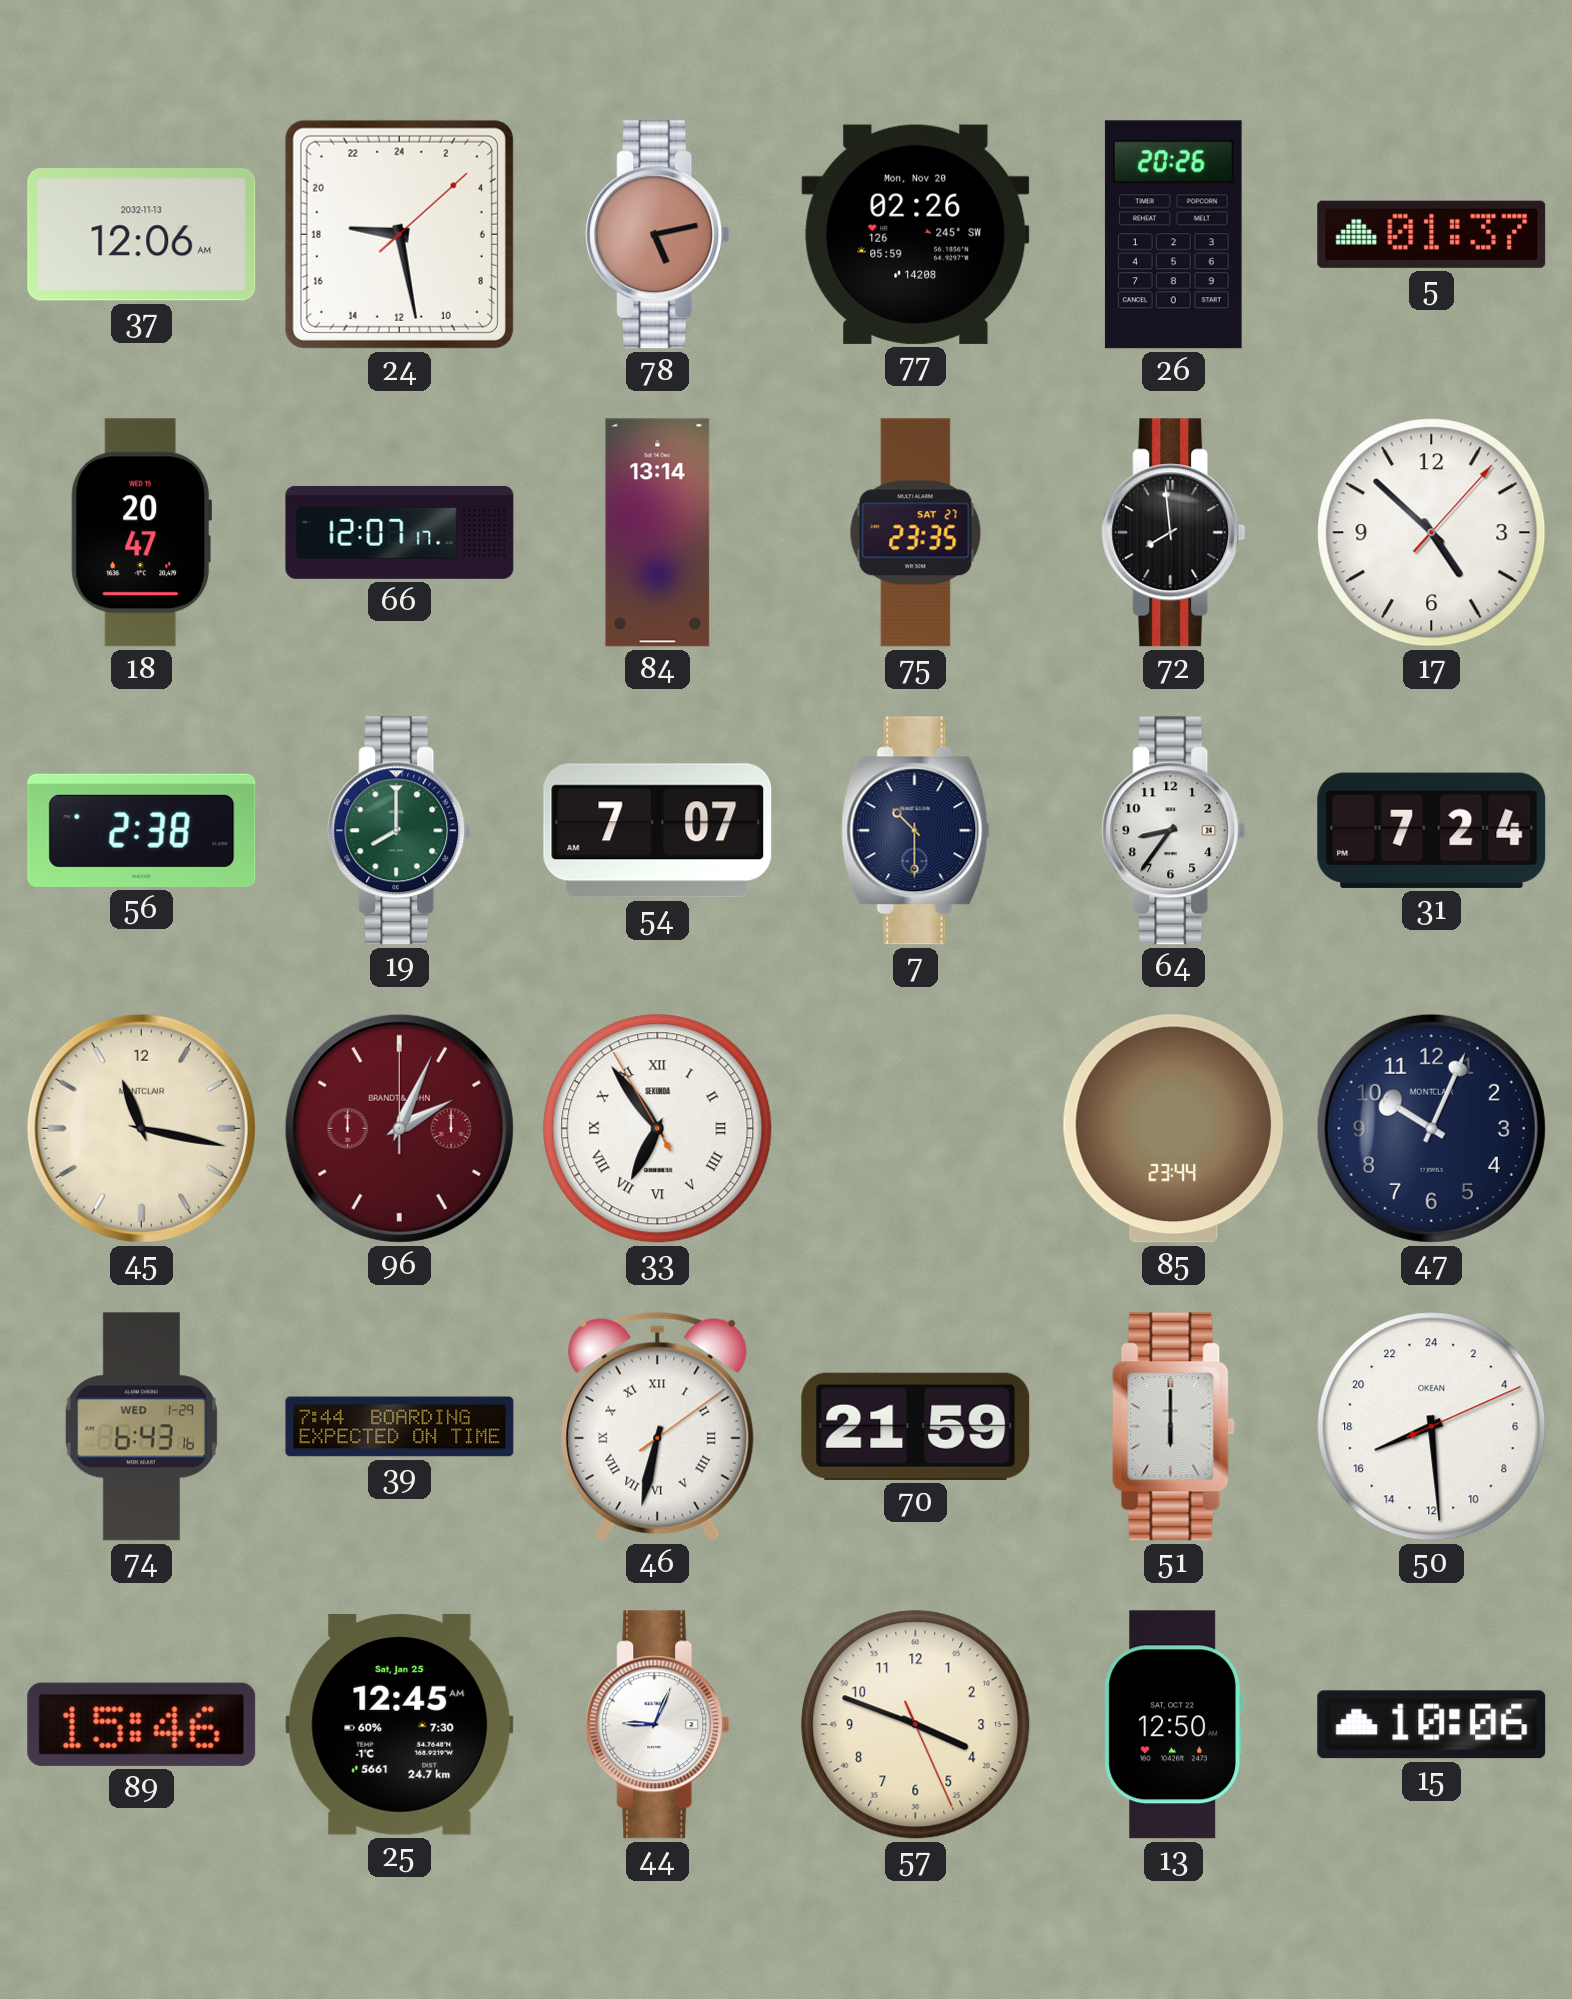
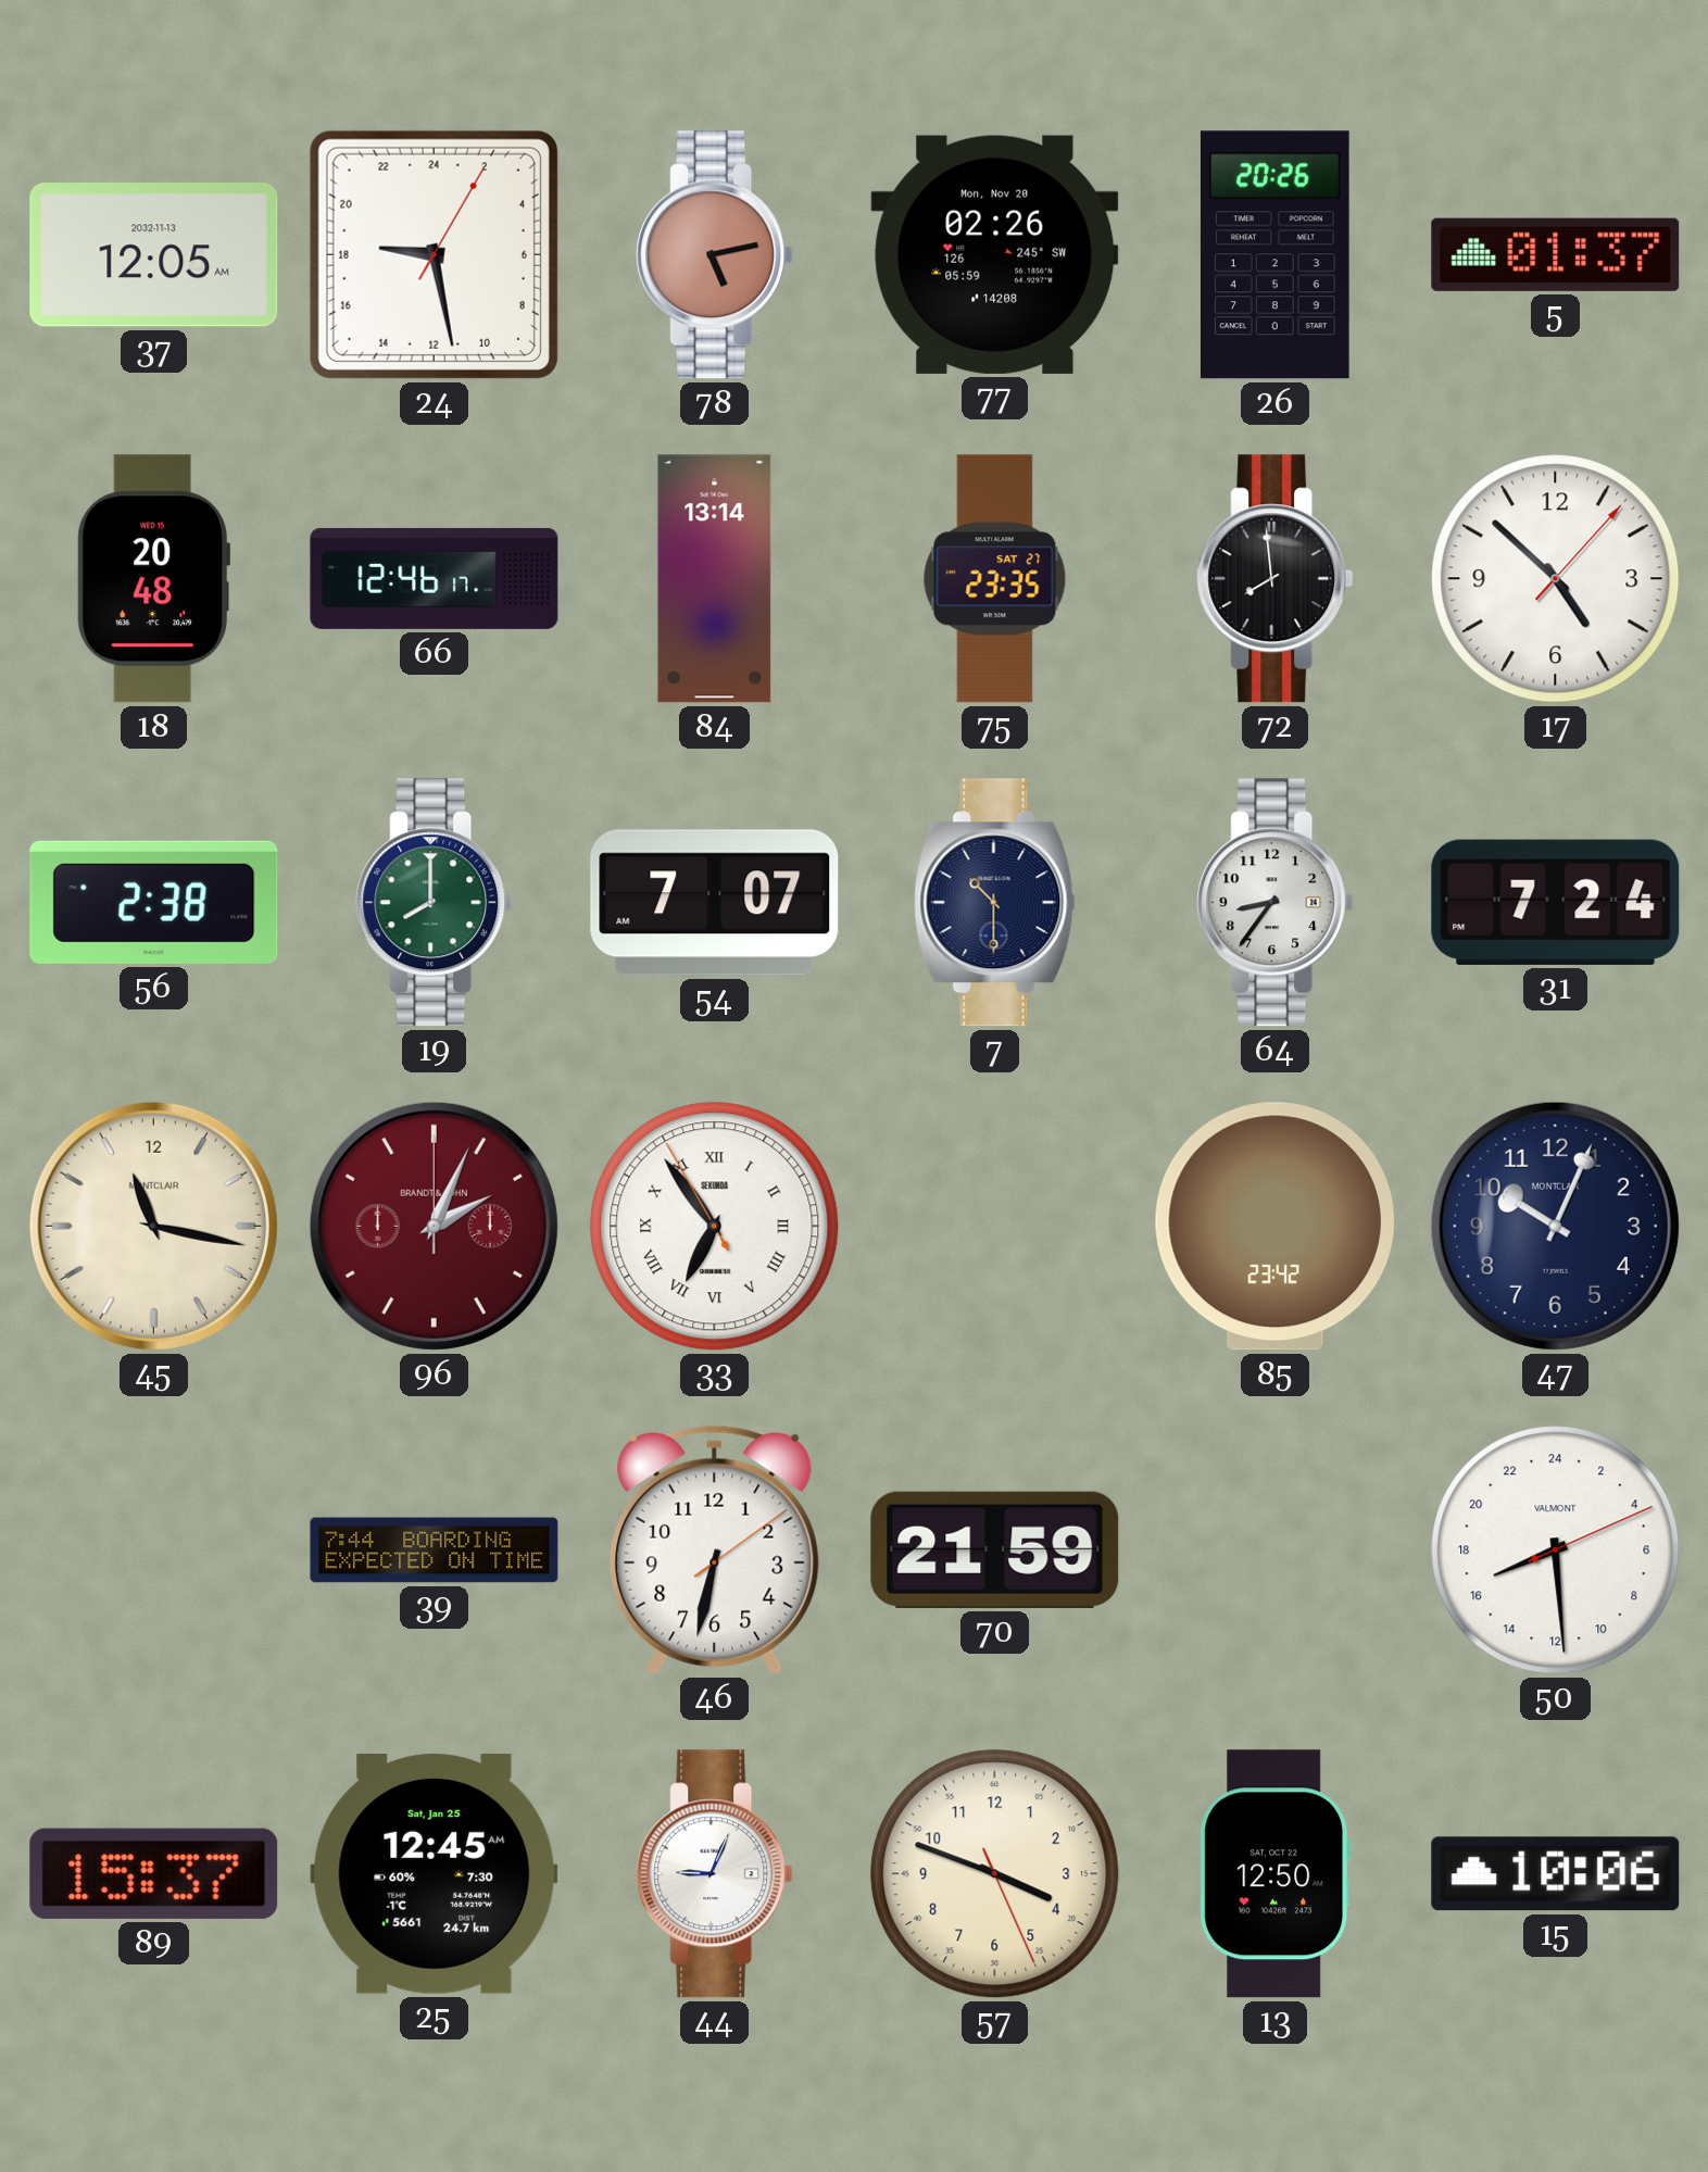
37: 12:06 -> 12:05 (154, 255)
24: 18:28:08 -> 18:28:05 (434, 254)
18: 20:47 -> 20:48 (153, 579)
66: 12:07 -> 12:46 (435, 578)
85: 23:44 -> 23:42 (1274, 1227)
74: 6:43 -> none (141, 1427)
46 numerals: Roman -> Arabic (715, 1549)
51: 6:00 -> none (1174, 1427)
50 brand: OKEAN -> VALMONT (1556, 1550)
89: 15:46 -> 15:37 (154, 1873)
